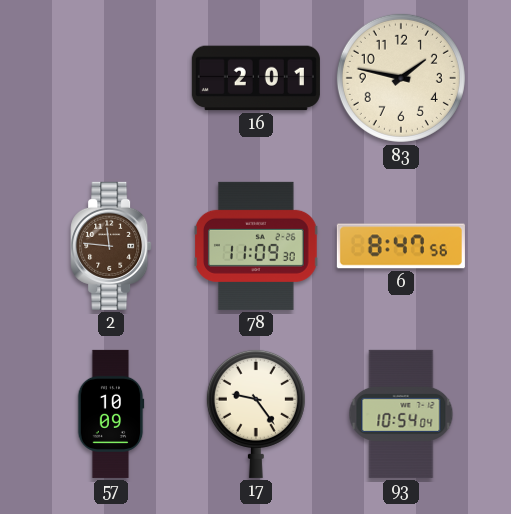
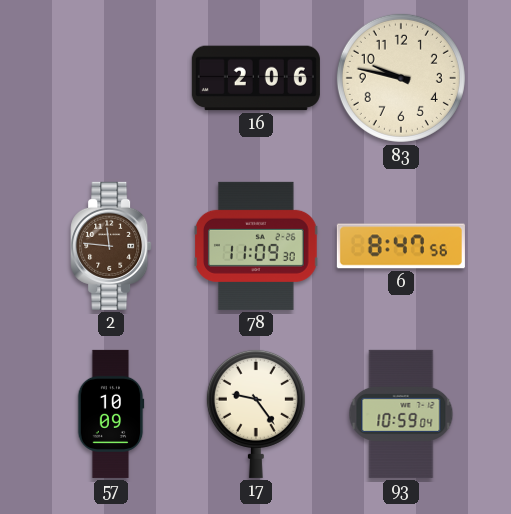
16: 2:01 -> 2:06 (256, 78)
83: 1:47 -> 9:47 (401, 78)
93: 10:54 -> 10:59 (401, 414)
